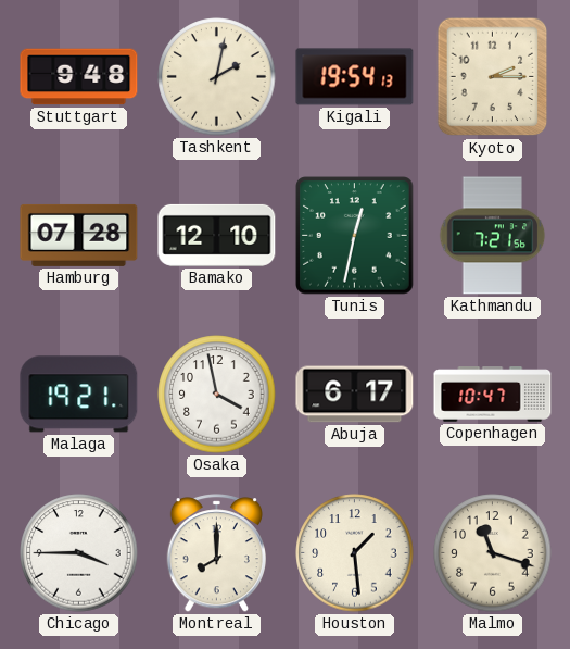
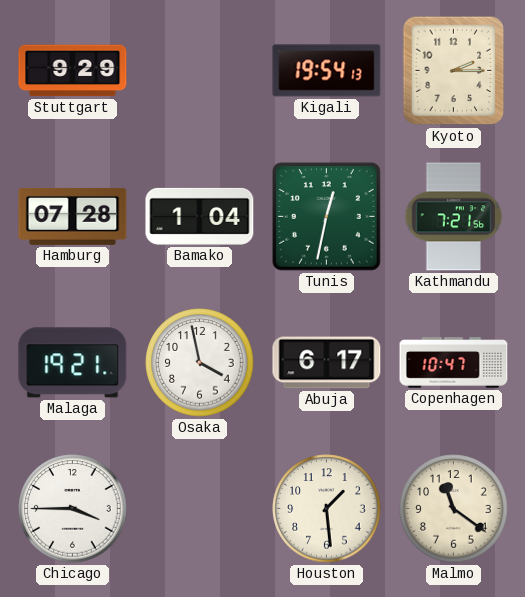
Stuttgart: 9:48 -> 9:29 (73, 71)
Tashkent: 2:02 -> none (217, 77)
Bamako: 12:10 -> 1:04 (200, 216)
Montreal: 8:00 -> none (216, 553)
Malmo: 11:18 -> 11:21 (454, 509)
